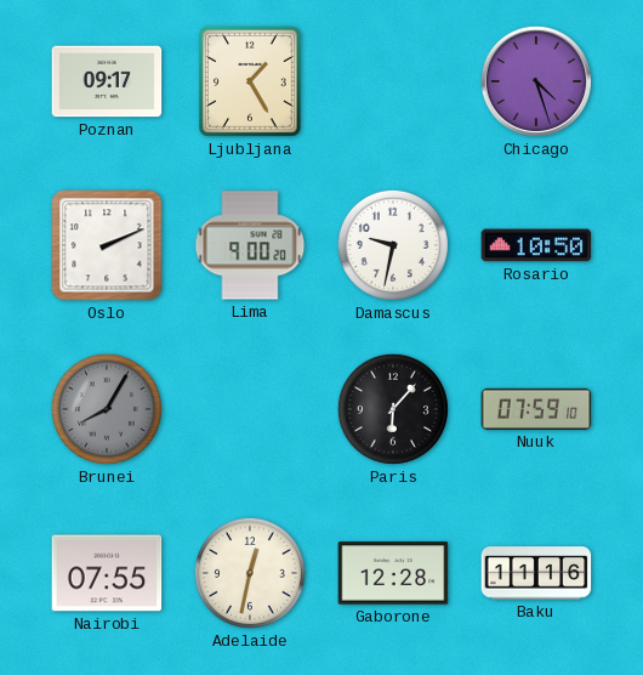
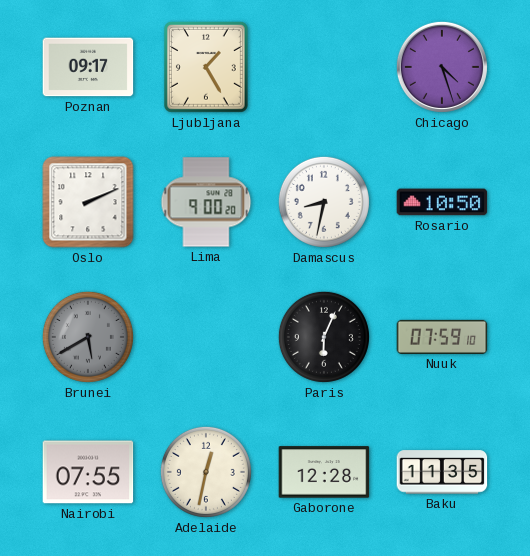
Damascus: 9:32 -> 8:32 (324, 202)
Brunei: 8:05 -> 5:40 (88, 337)
Paris: 6:07 -> 6:04 (324, 337)
Baku: 11:16 -> 11:35 (442, 472)
